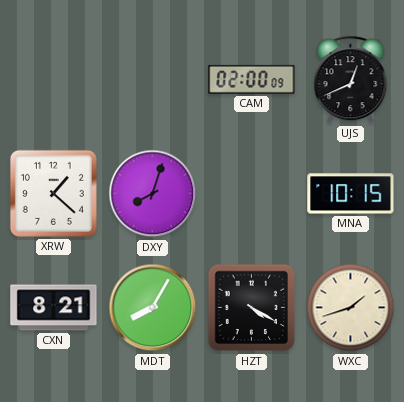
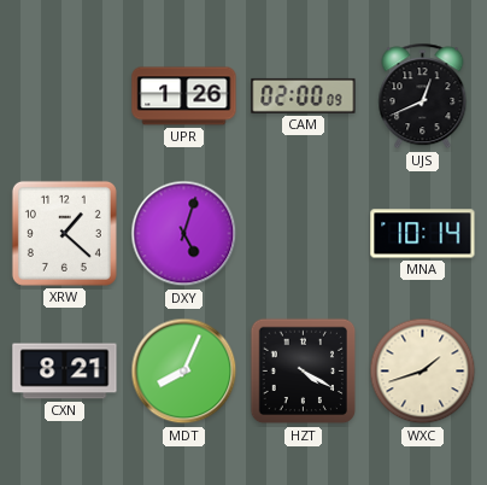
UPR: none -> 1:26 (184, 97)
DXY: 8:03 -> 5:03 (184, 234)
MNA: 10:15 -> 10:14 (423, 234)
MDT: 8:05 -> 8:04 (184, 372)
